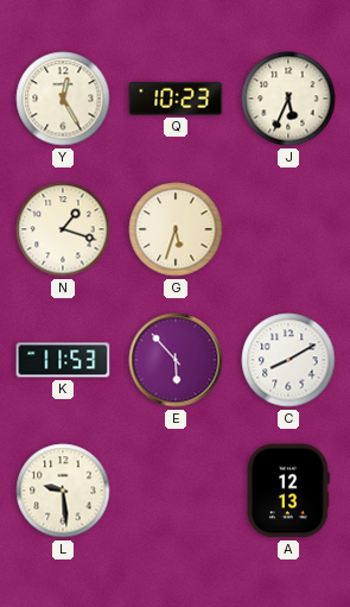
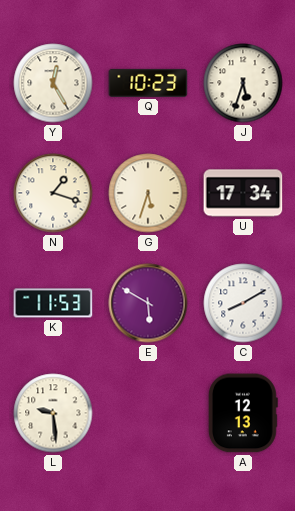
J: 5:34 -> 5:33 (243, 83)
U: none -> 17:34 (243, 193)
E: 5:53 -> 5:50 (148, 303)
